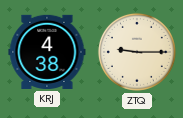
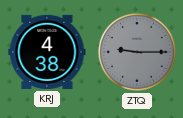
ZTQ dial: cream -> grey (137, 52)
